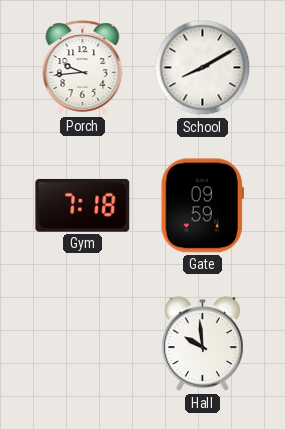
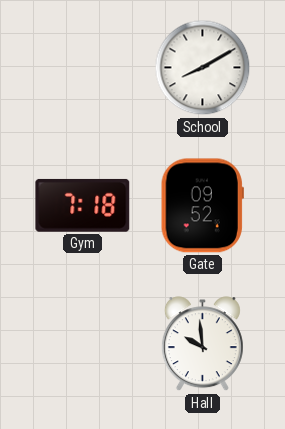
Porch: 9:44 -> none (83, 68)
Gate: 09:59 -> 09:52 (202, 206)
